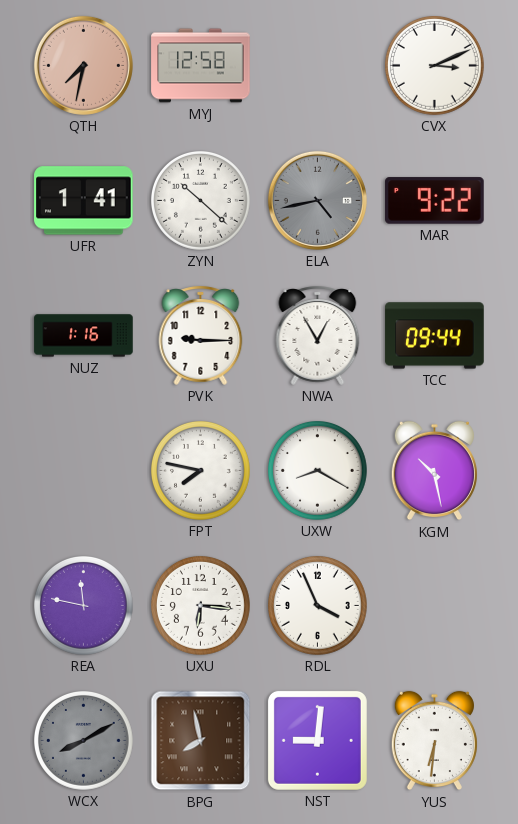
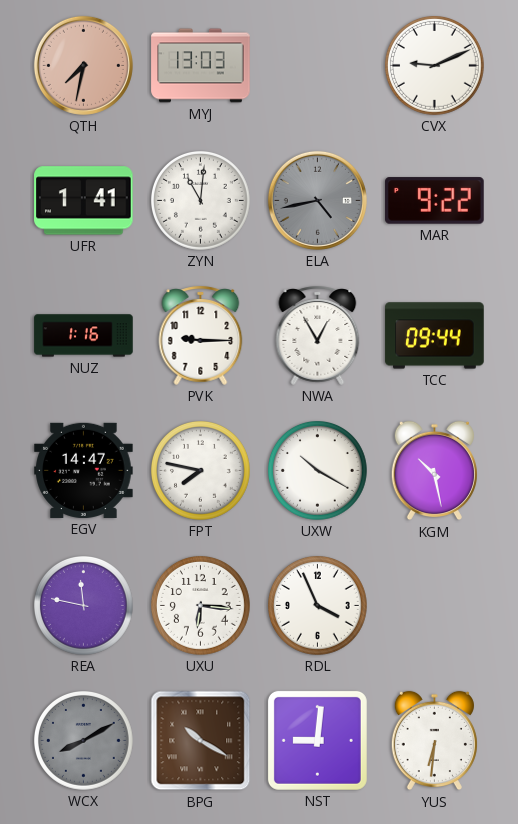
MYJ: 12:58 -> 13:03 (201, 66)
CVX: 3:11 -> 9:11 (435, 66)
ZYN: 10:22 -> 11:01 (201, 201)
EGV: none -> 14:47 (84, 470)
UXW: 8:20 -> 10:20 (318, 471)
BPG: 7:58 -> 10:20 (201, 741)
